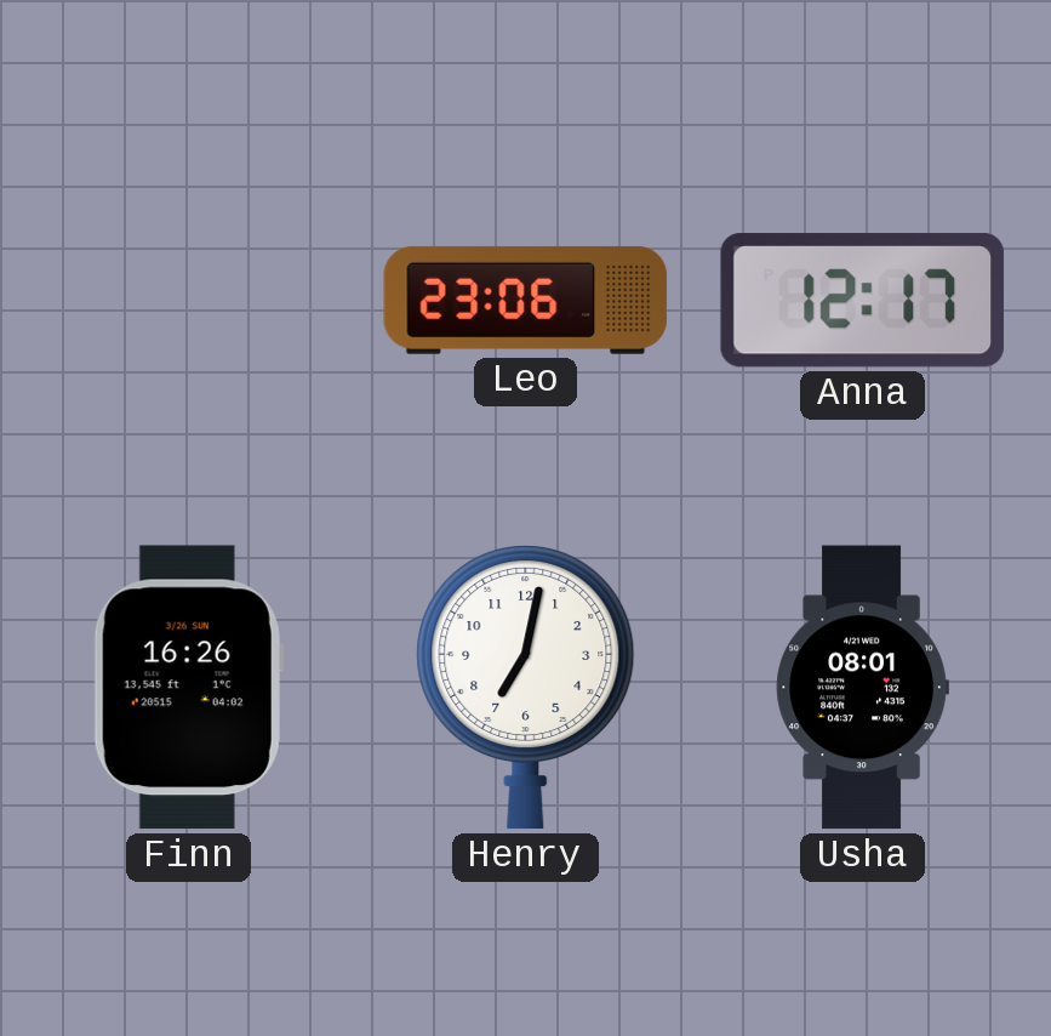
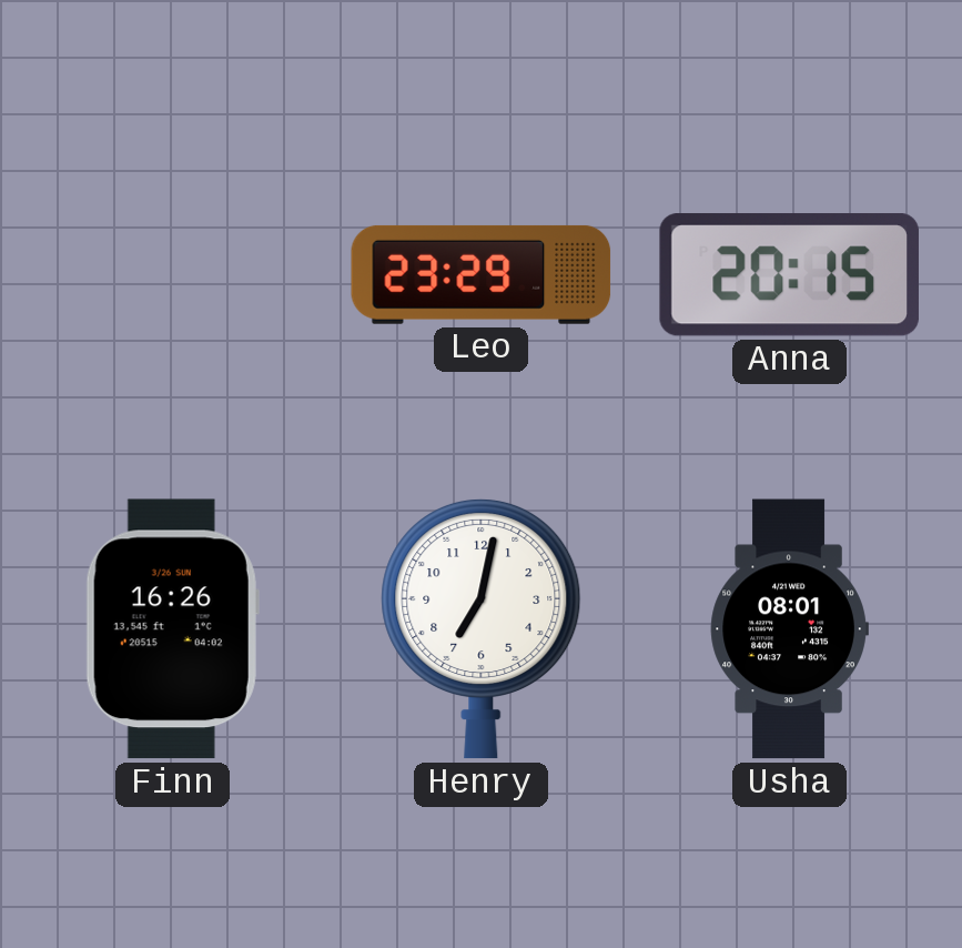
Leo: 23:06 -> 23:29 (482, 274)
Anna: 12:17 -> 20:15 (789, 275)
